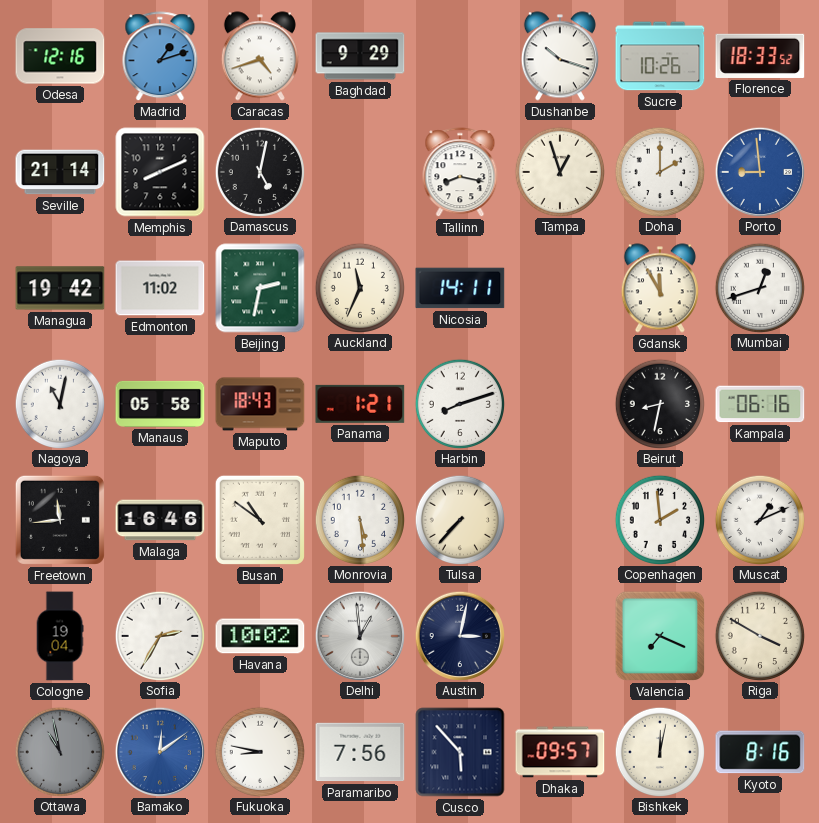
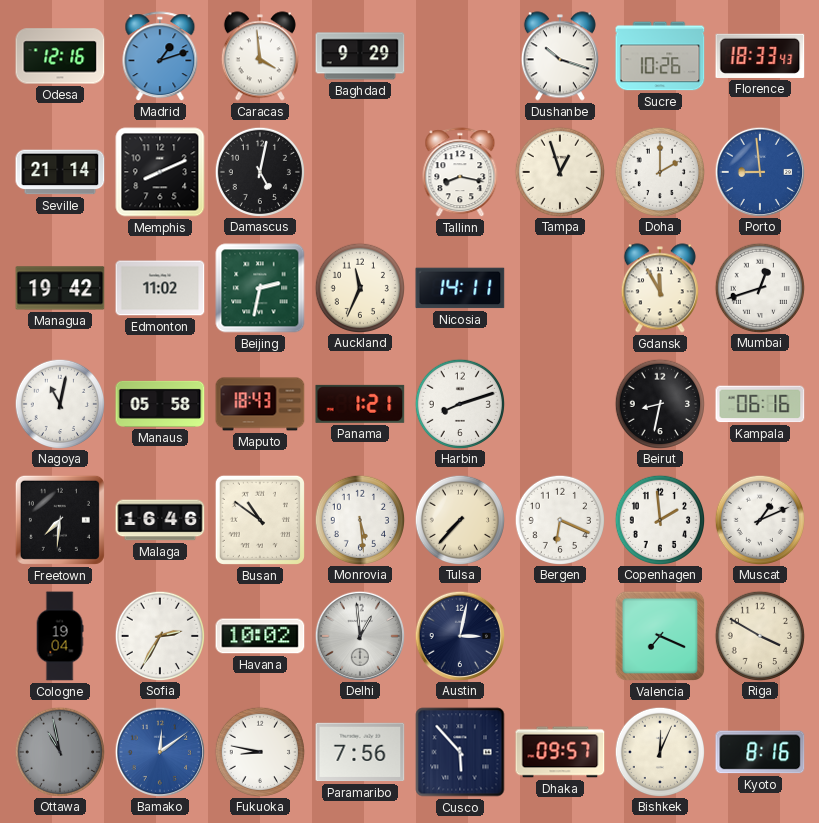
Caracas: 4:42 -> 3:59 (260, 56)
Florence: 18:33:52 -> 18:33:43 (760, 56)
Freetown: 11:44 -> 7:31 (60, 520)
Bergen: none -> 6:19 (559, 519)
Bishkek: 12:02 -> 12:04 (659, 751)
